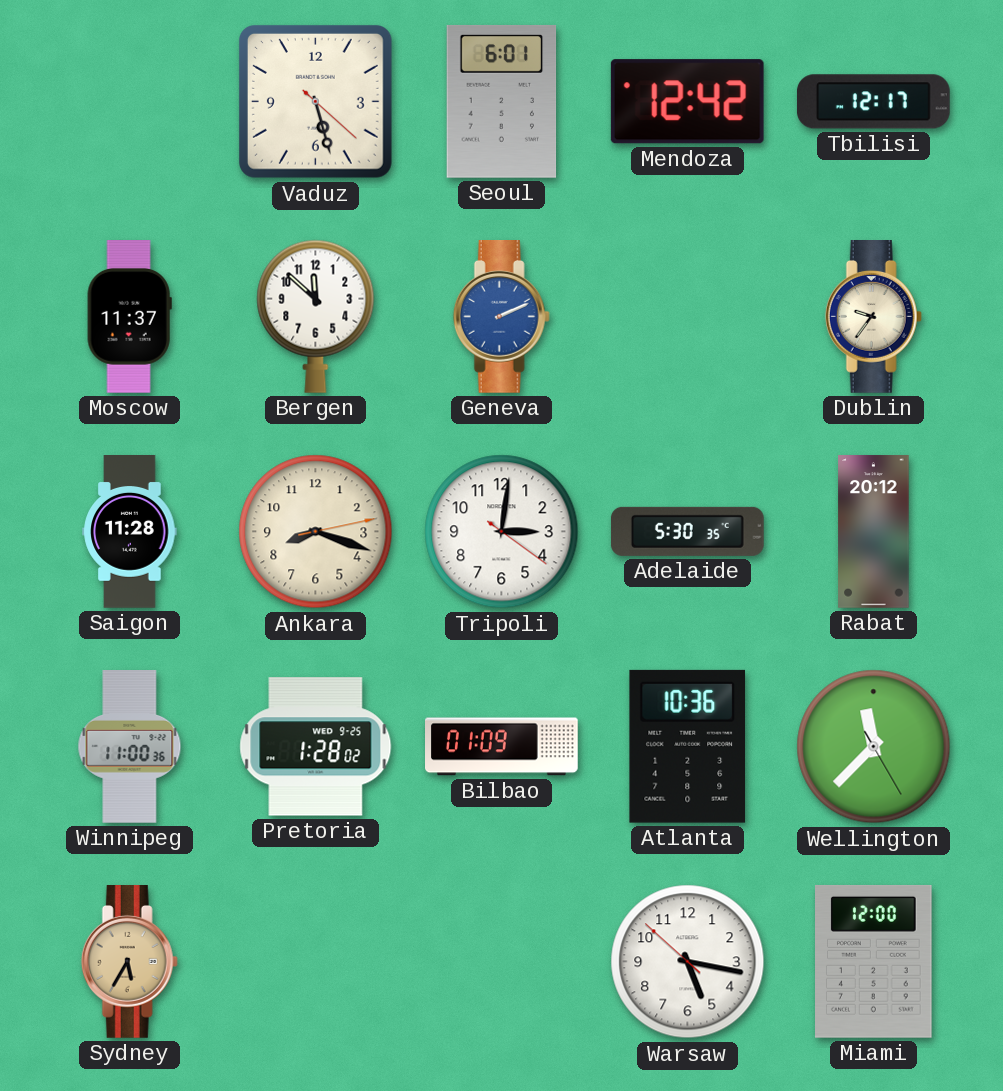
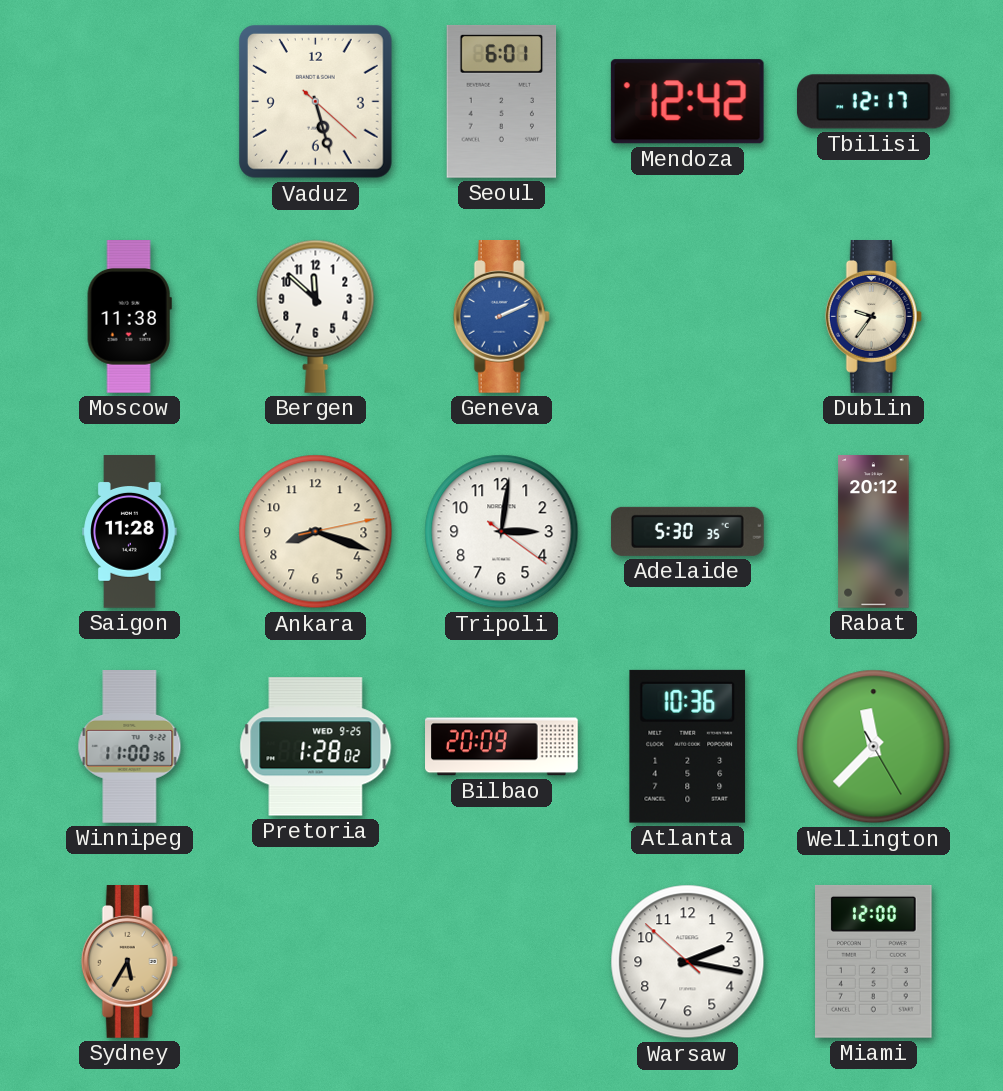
Moscow: 11:37 -> 11:38 (129, 317)
Bilbao: 01:09 -> 20:09 (502, 747)
Warsaw: 5:16 -> 2:16 (688, 962)
